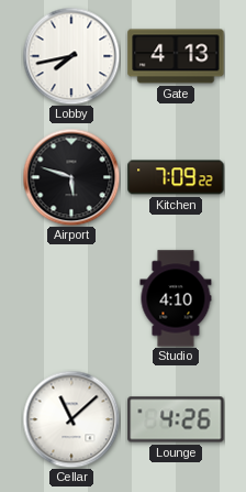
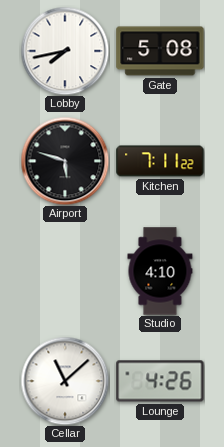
Gate: 4:13 -> 5:08 (160, 51)
Kitchen: 7:09 -> 7:11 (160, 161)
